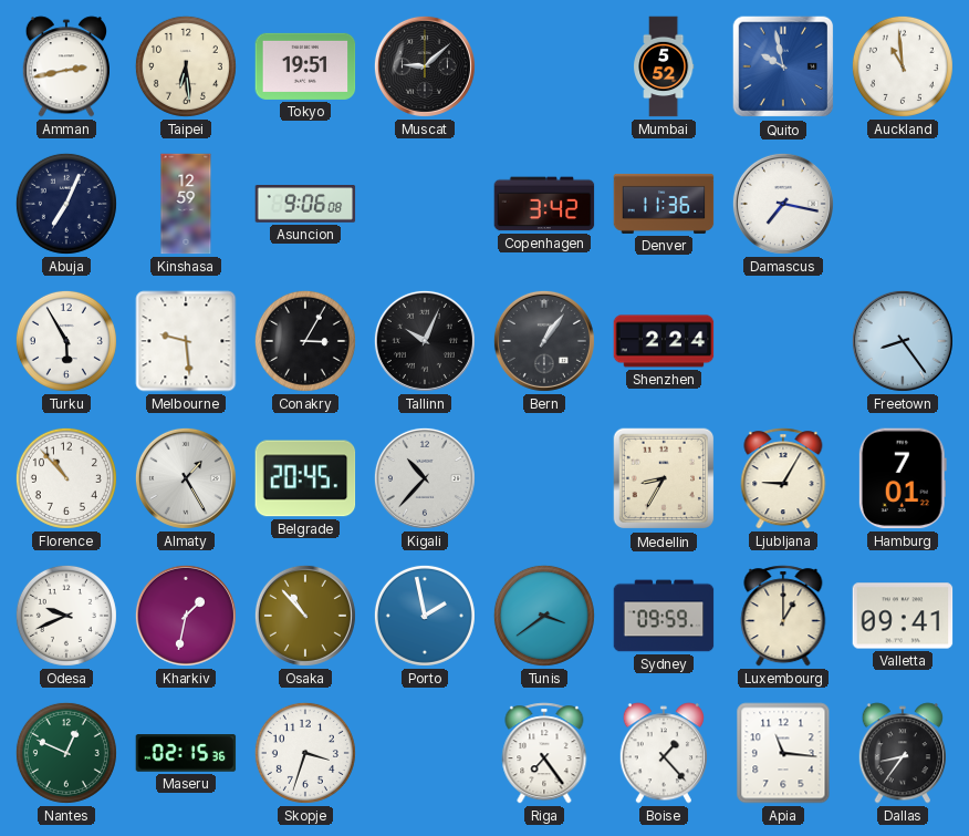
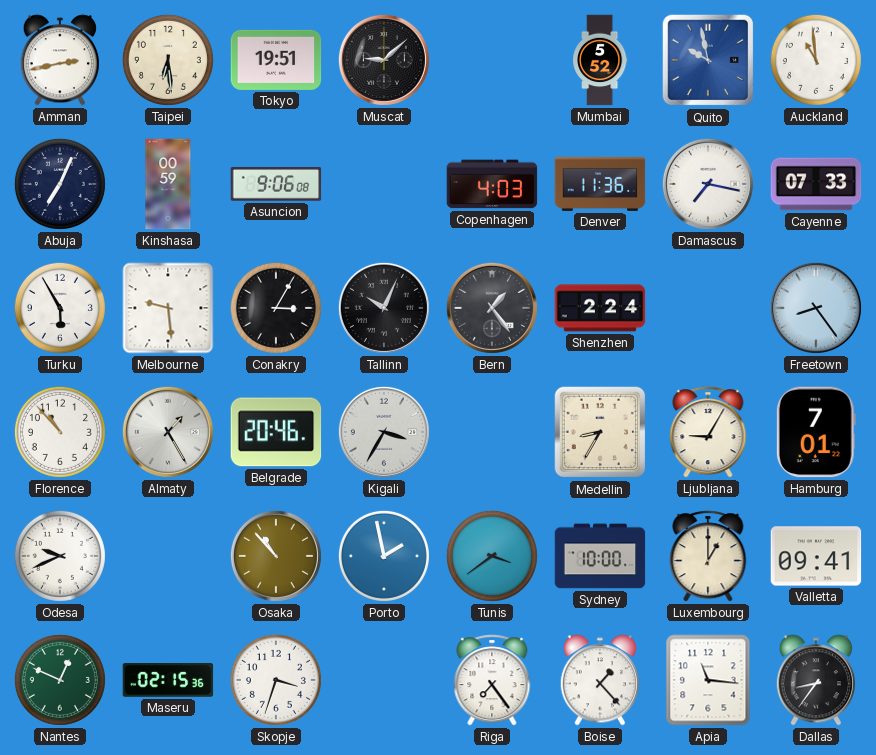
Kinshasa: 12:59 -> 00:59 (168, 184)
Copenhagen: 3:42 -> 4:03 (492, 184)
Cayenne: none -> 07:33 (816, 184)
Bern: 1:06 -> 1:24 (492, 308)
Belgrade: 20:45 -> 20:46 (276, 432)
Kigali: 10:37 -> 3:35 (384, 432)
Kharkiv: 1:32 -> none (186, 616)
Sydney: 09:59 -> 10:00 (600, 556)
